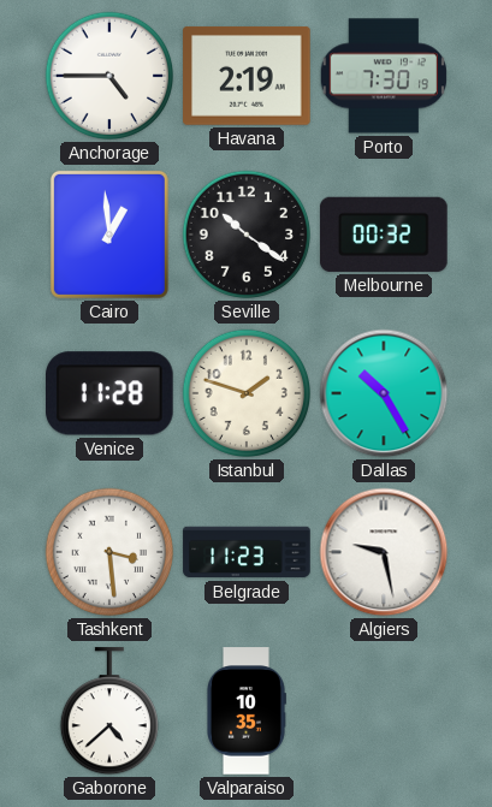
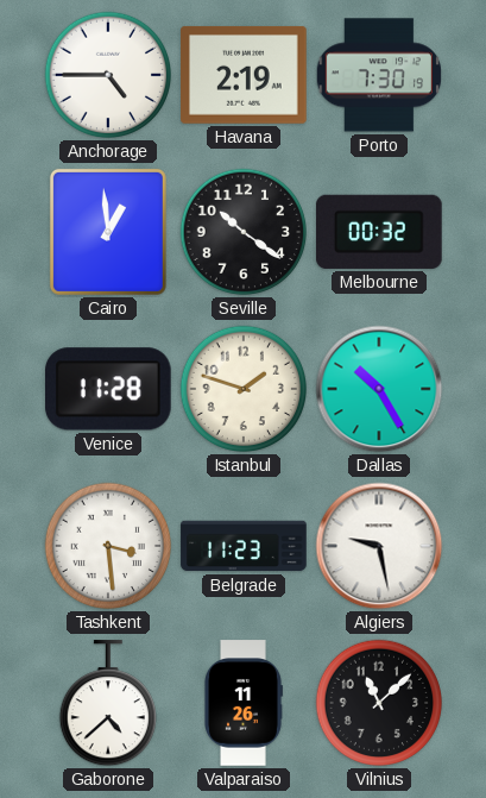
Valparaiso: 10:35 -> 11:26 (244, 703)
Vilnius: none -> 11:08 (379, 703)
